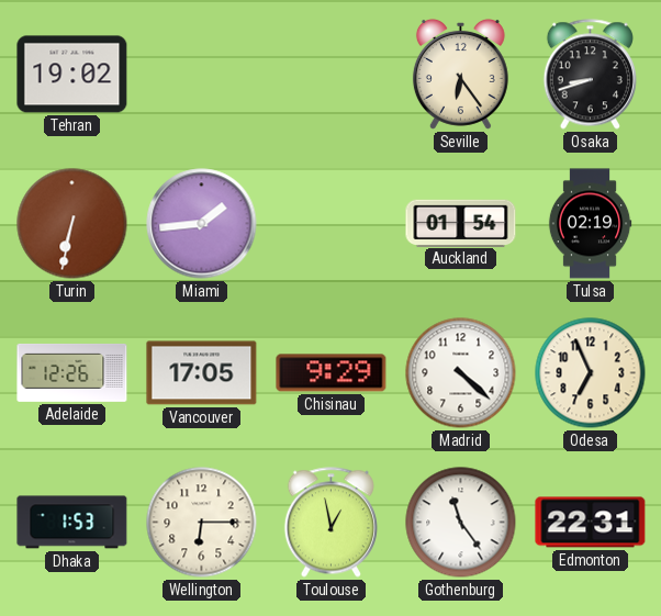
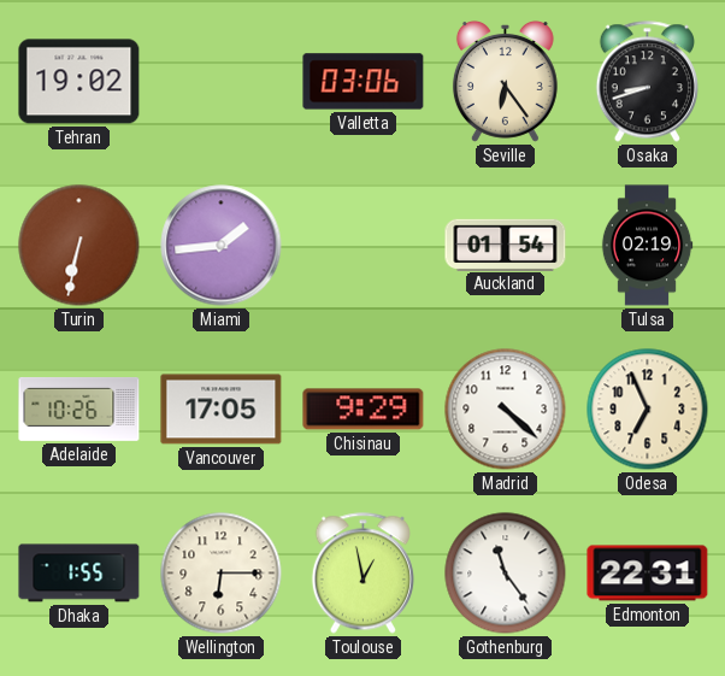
Valletta: none -> 03:06 (364, 82)
Adelaide: 12:26 -> 10:26 (79, 408)
Dhaka: 1:53 -> 1:55 (79, 574)
